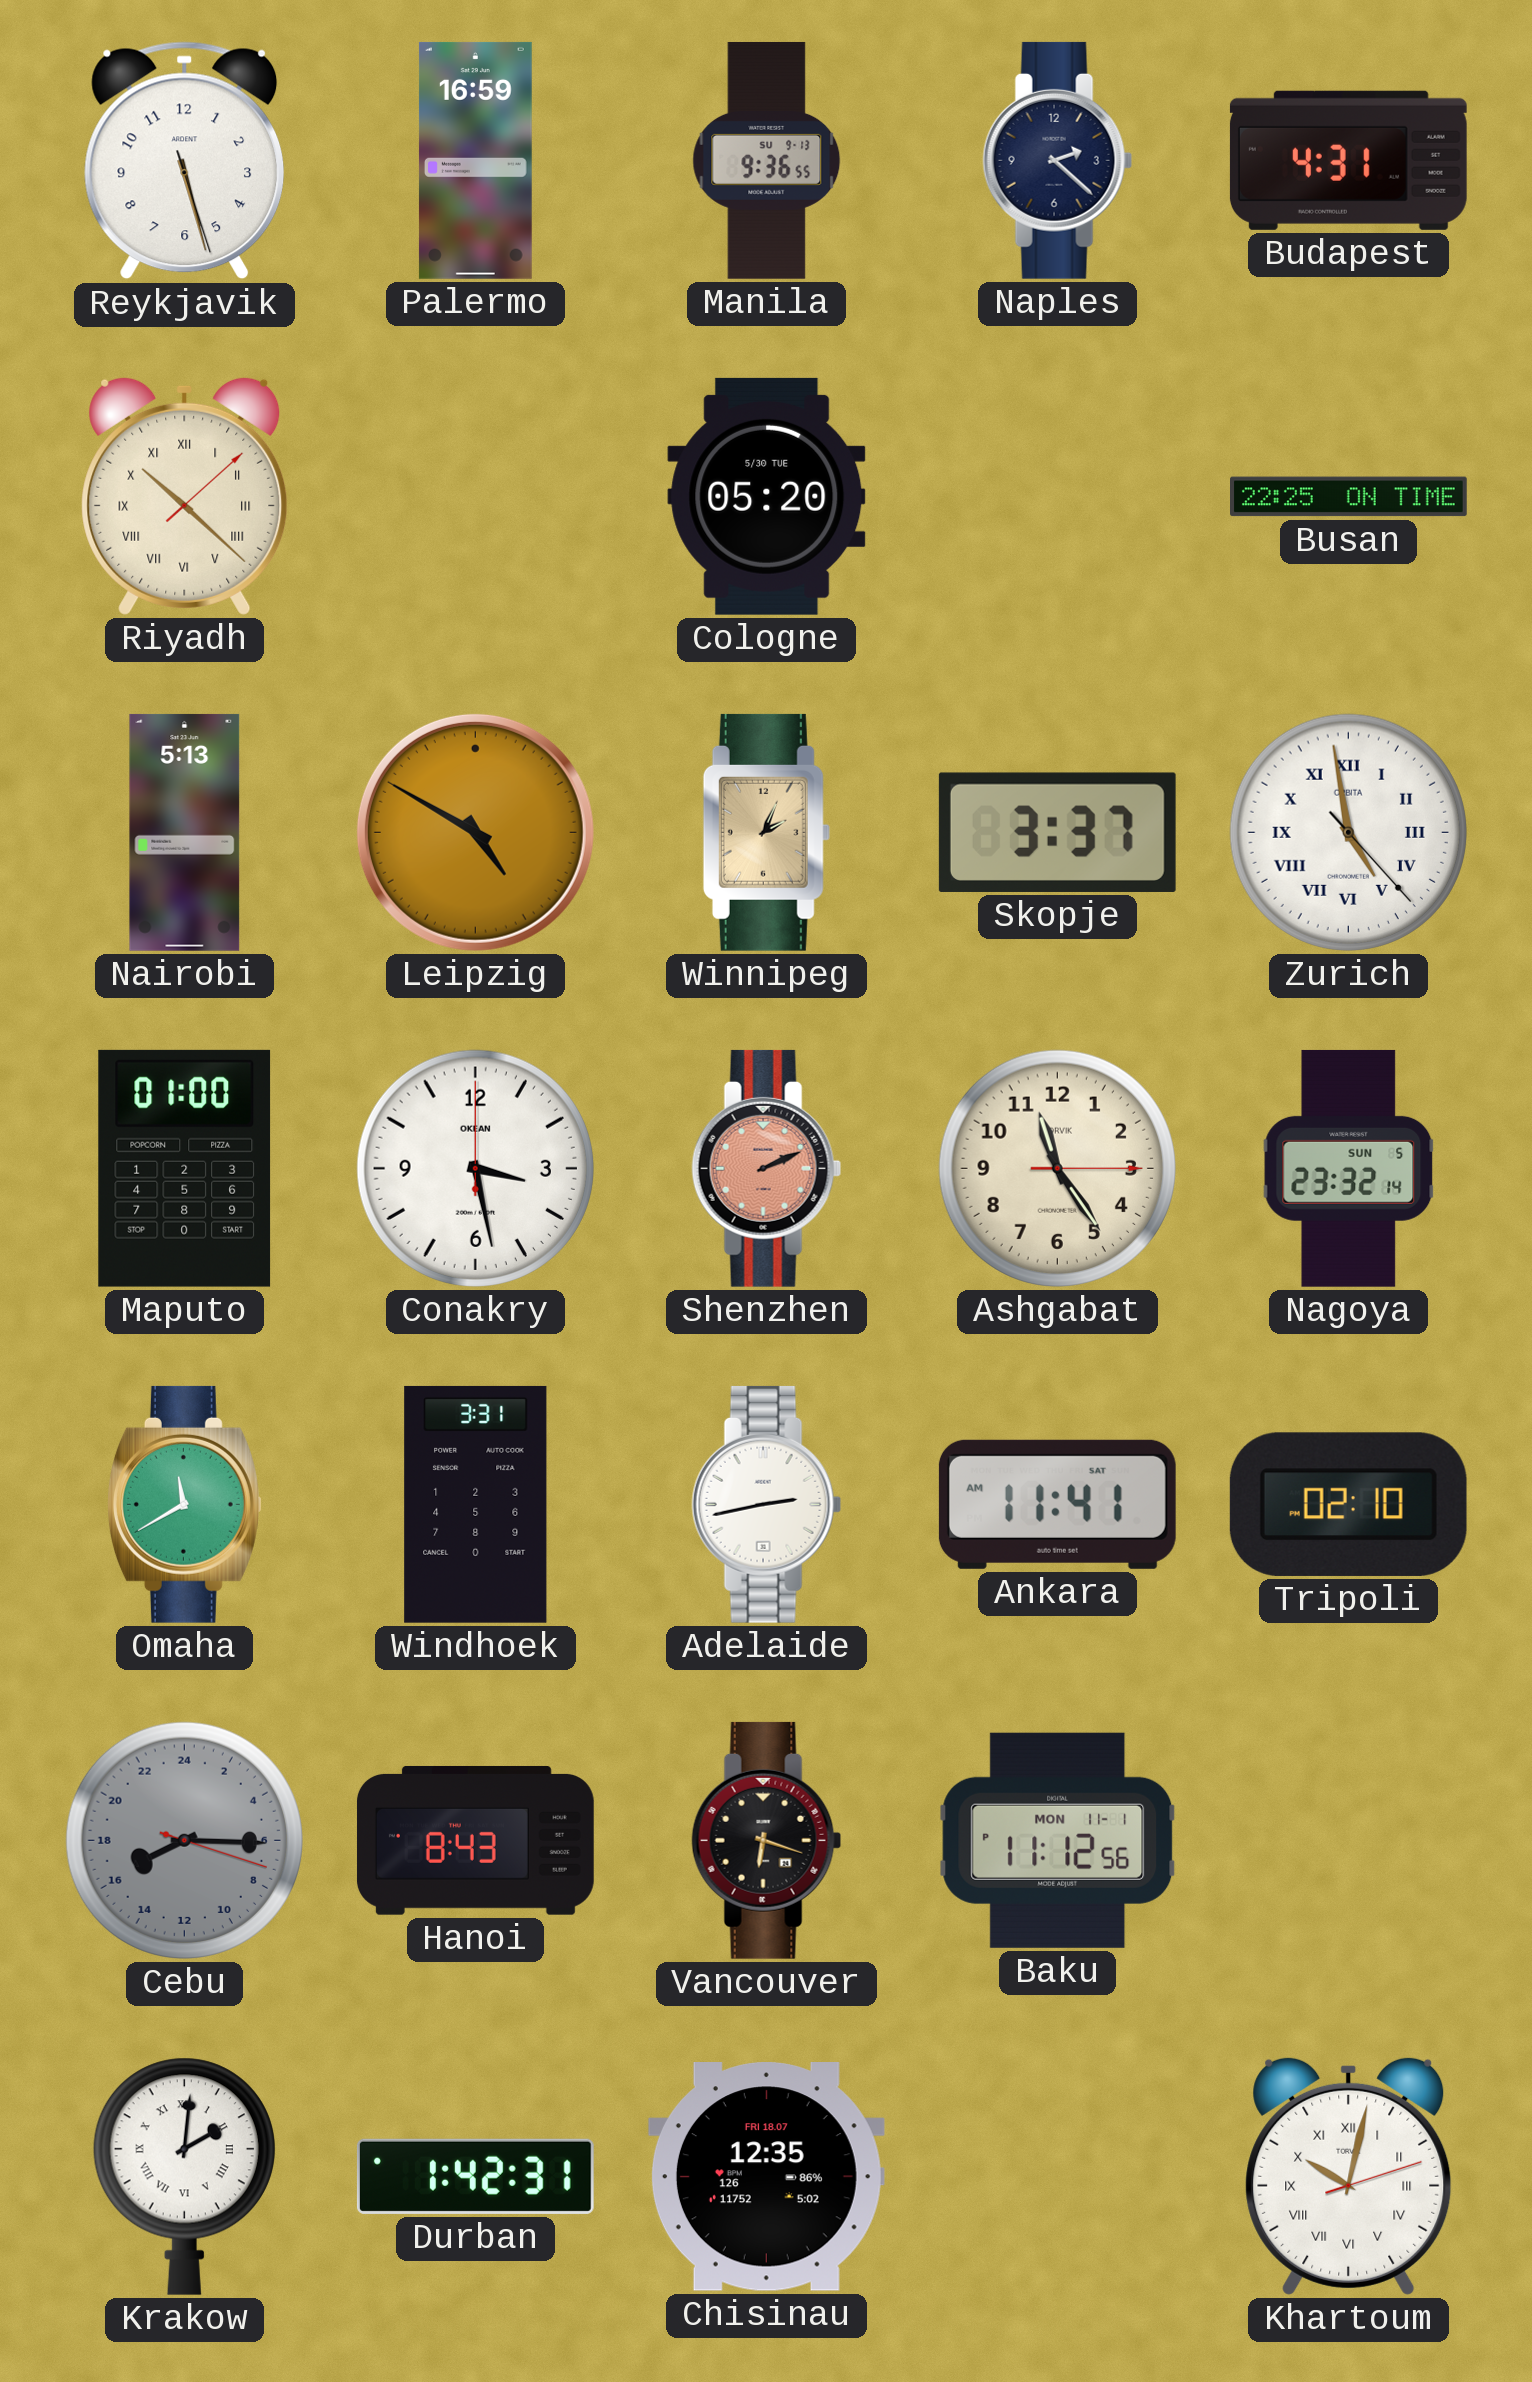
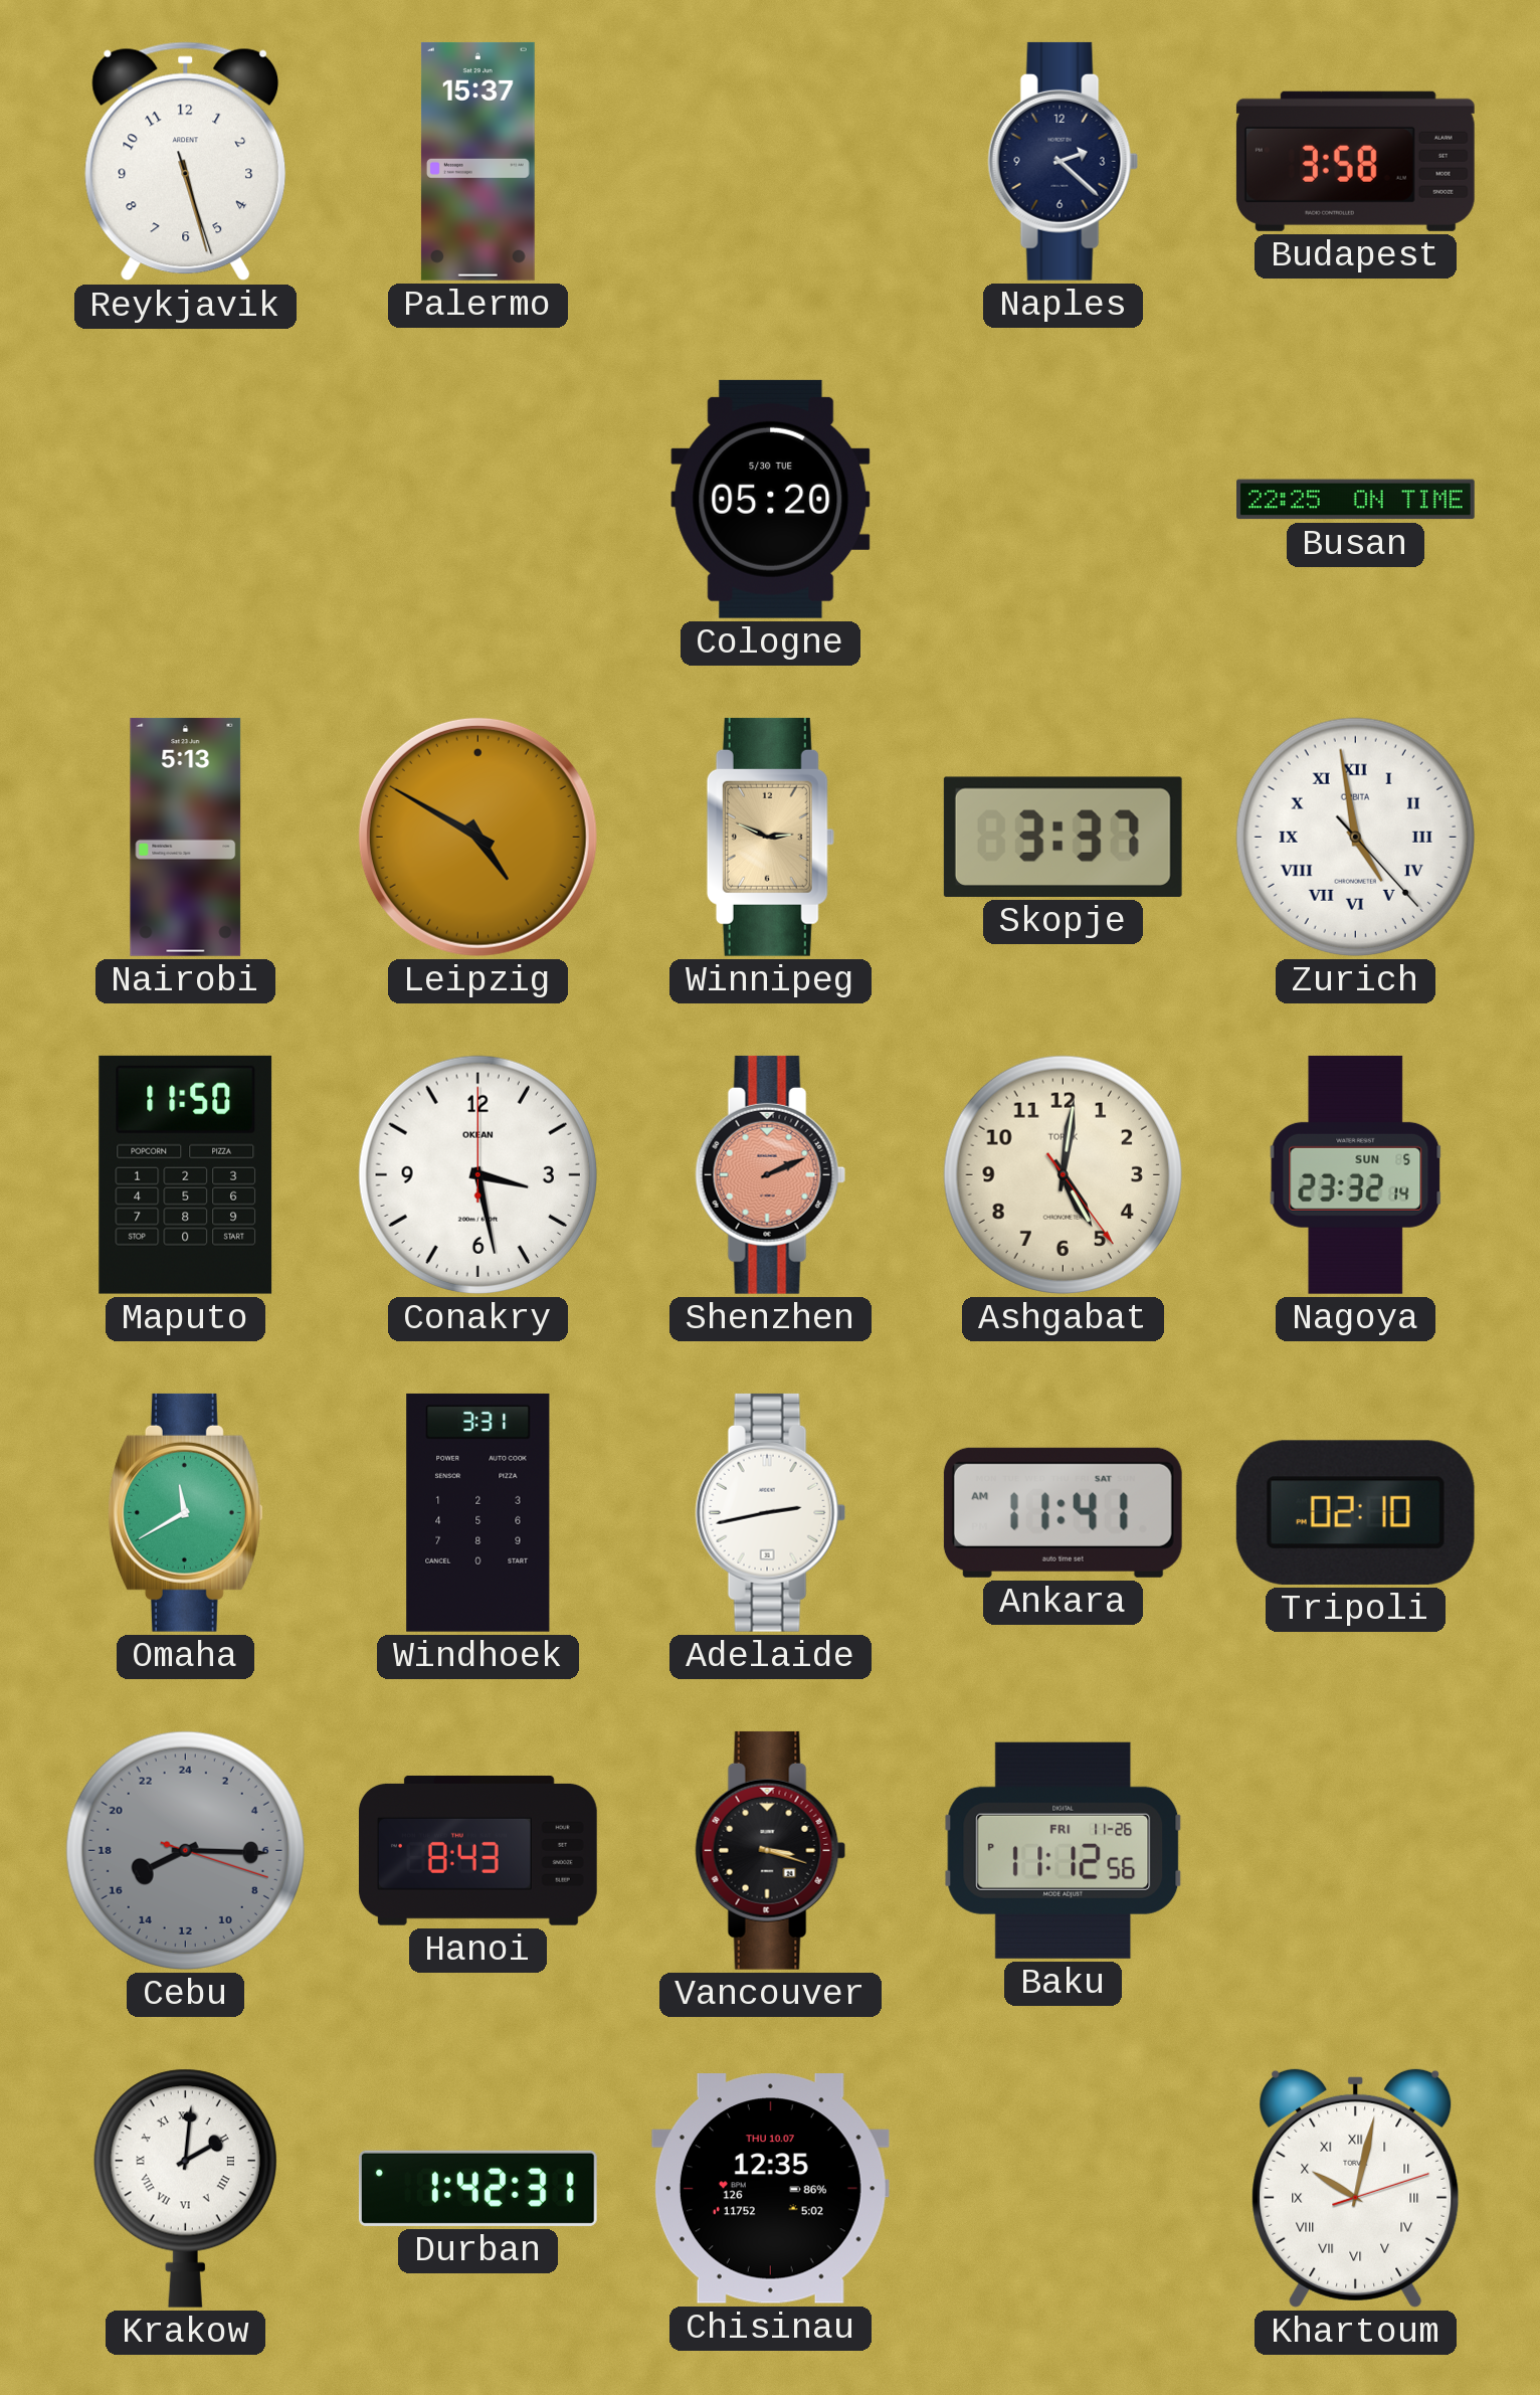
Palermo: 16:59 -> 15:37 (477, 161)
Manila: 9:36 -> none (767, 160)
Budapest: 4:31 -> 3:58 (1355, 161)
Riyadh: 10:22 -> none (185, 496)
Winnipeg: 2:04 -> 2:49 (770, 837)
Maputo: 01:00 -> 11:50 (186, 1174)
Ashgabat: 11:24 -> 5:01 (1063, 1174)
Vancouver: 6:18 -> 3:18 (771, 1850)
Baku date: MON 11-1 -> FRI 11-26 (1064, 1850)
Chisinau date: FRI 18.07 -> THU 10.07 (770, 2189)
